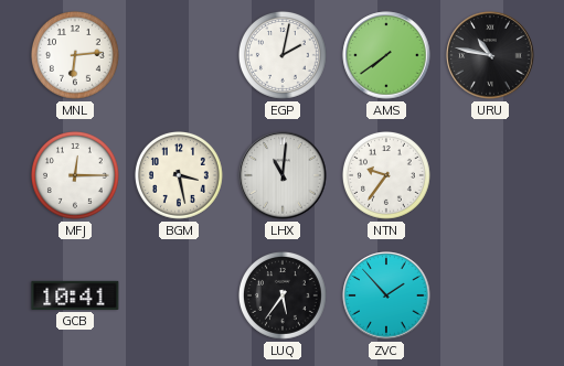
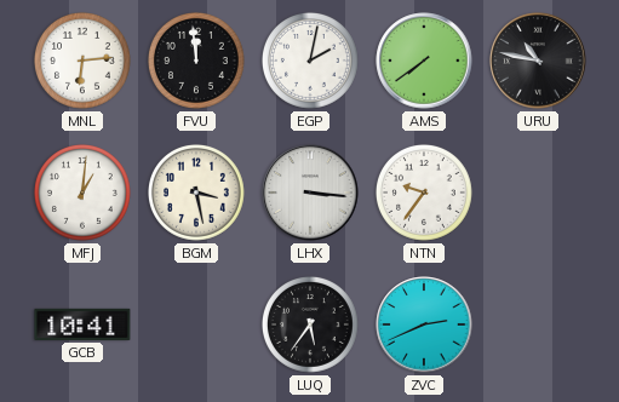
FVU: none -> 11:59 (197, 62)
MFJ: 12:15 -> 1:01 (84, 194)
LHX: 11:01 -> 3:16 (310, 193)
ZVC: 1:53 -> 2:41 (424, 325)
